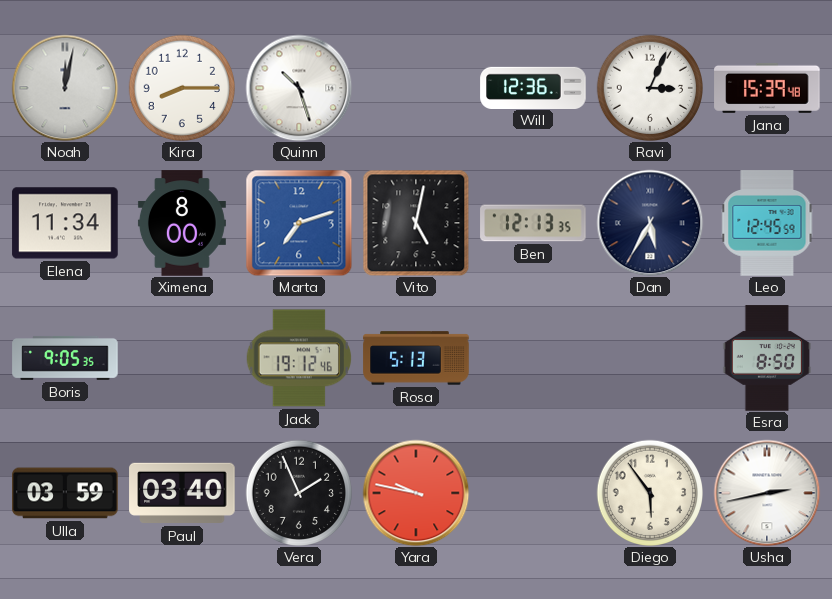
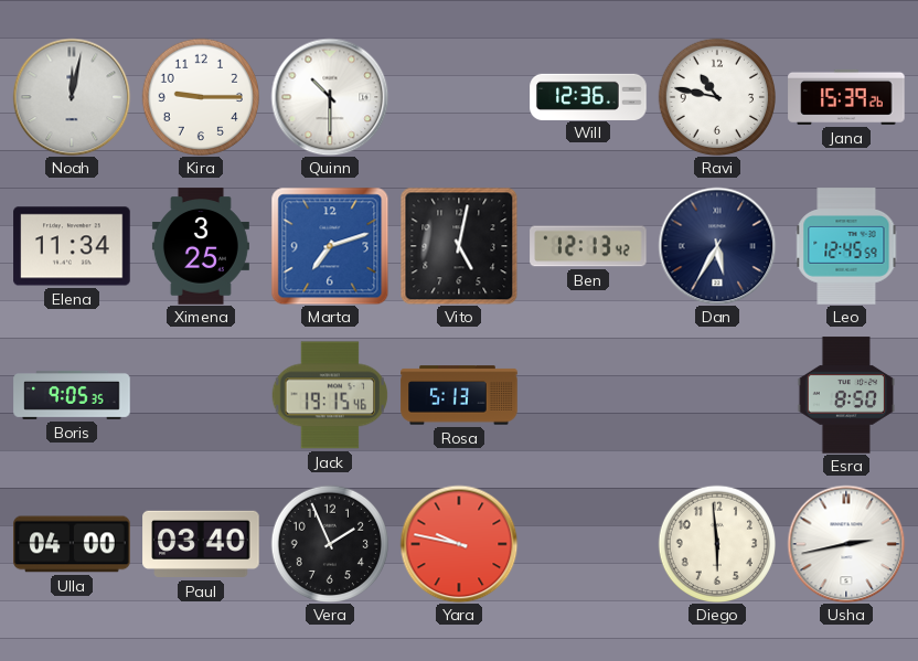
Kira: 8:15 -> 9:15 (200, 96)
Quinn: 10:27 -> 10:30 (330, 97)
Ravi: 3:04 -> 10:47 (716, 96)
Jana: 15:39:48 -> 15:39:26 (846, 97)
Ximena: 8:00 -> 3:25 (201, 246)
Ben: 12:13:35 -> 12:13:42 (588, 246)
Jack: 19:12 -> 19:15 (330, 395)
Ulla: 03:59 -> 04:00 (72, 544)
Diego: 5:54 -> 5:59 (716, 543)
